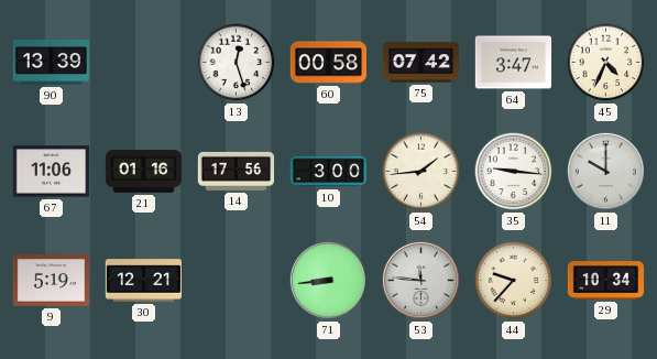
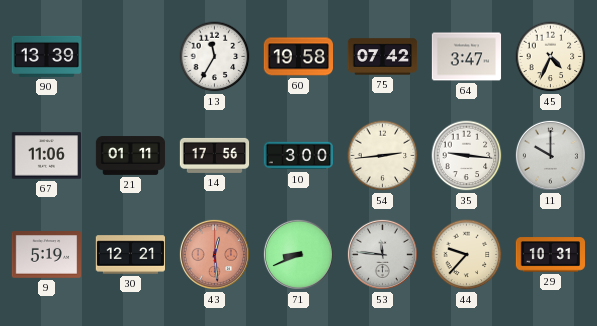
13: 12:27 -> 11:35 (215, 57)
60: 00:58 -> 19:58 (298, 57)
21: 01:16 -> 01:11 (131, 156)
54: 1:44 -> 2:44 (383, 156)
43: none -> 12:29 (214, 254)
71: 8:44 -> 8:41 (298, 254)
29: 10:34 -> 10:31 (551, 255)
